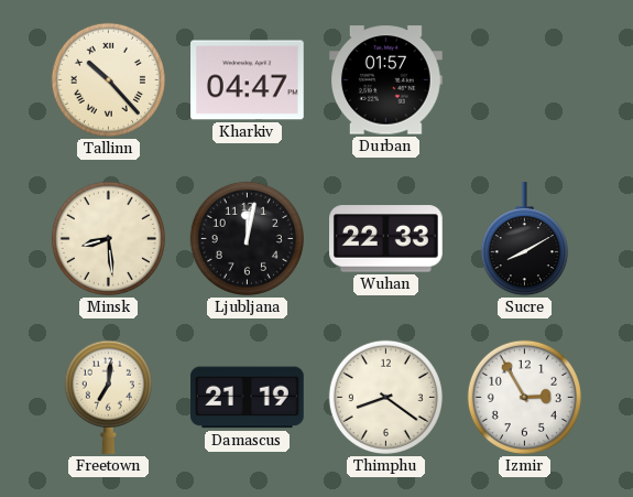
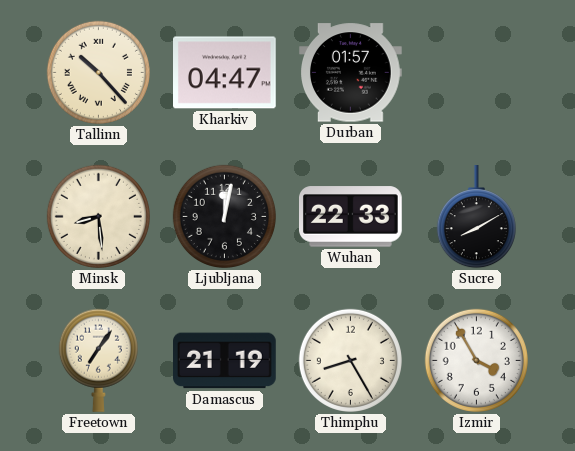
Freetown: 7:01 -> 7:06 (98, 360)
Thimphu: 8:21 -> 8:25 (350, 360)
Izmir: 2:55 -> 3:55 (476, 360)
